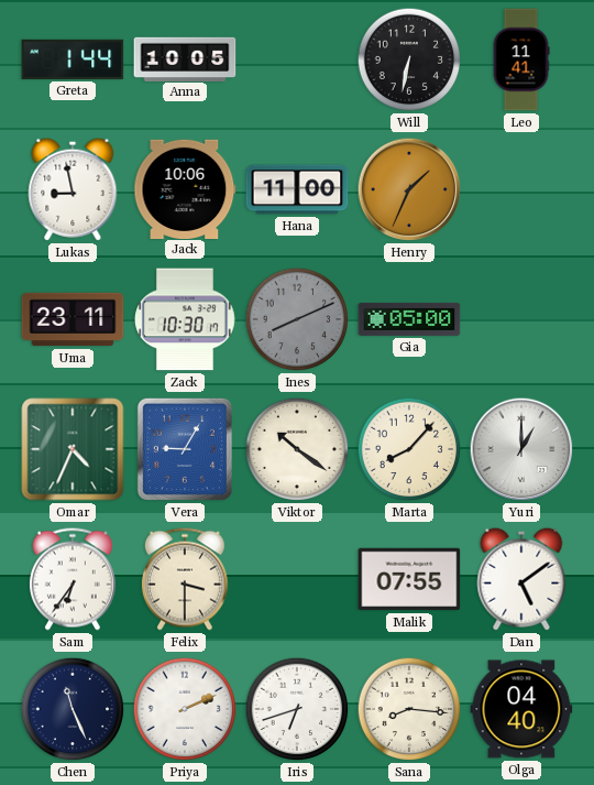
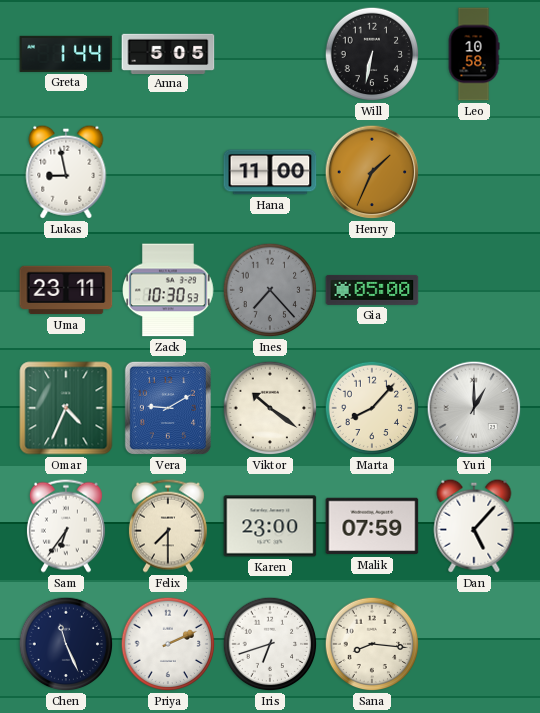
Anna: 10:05 -> 5:05 (168, 53)
Leo: 11:41 -> 10:58 (474, 54)
Jack: 10:06 -> none (185, 188)
Zack: 10:30:17 -> 10:30:53 (169, 290)
Ines: 8:11 -> 7:23 (270, 290)
Vera: 9:05 -> 9:10 (168, 408)
Felix: 3:30 -> 7:30 (168, 526)
Karen: none -> 23:00 (270, 526)
Malik: 07:55 -> 07:59 (372, 526)
Dan: 5:09 -> 5:07 (474, 526)
Olga: 04:40 -> none (521, 709)
